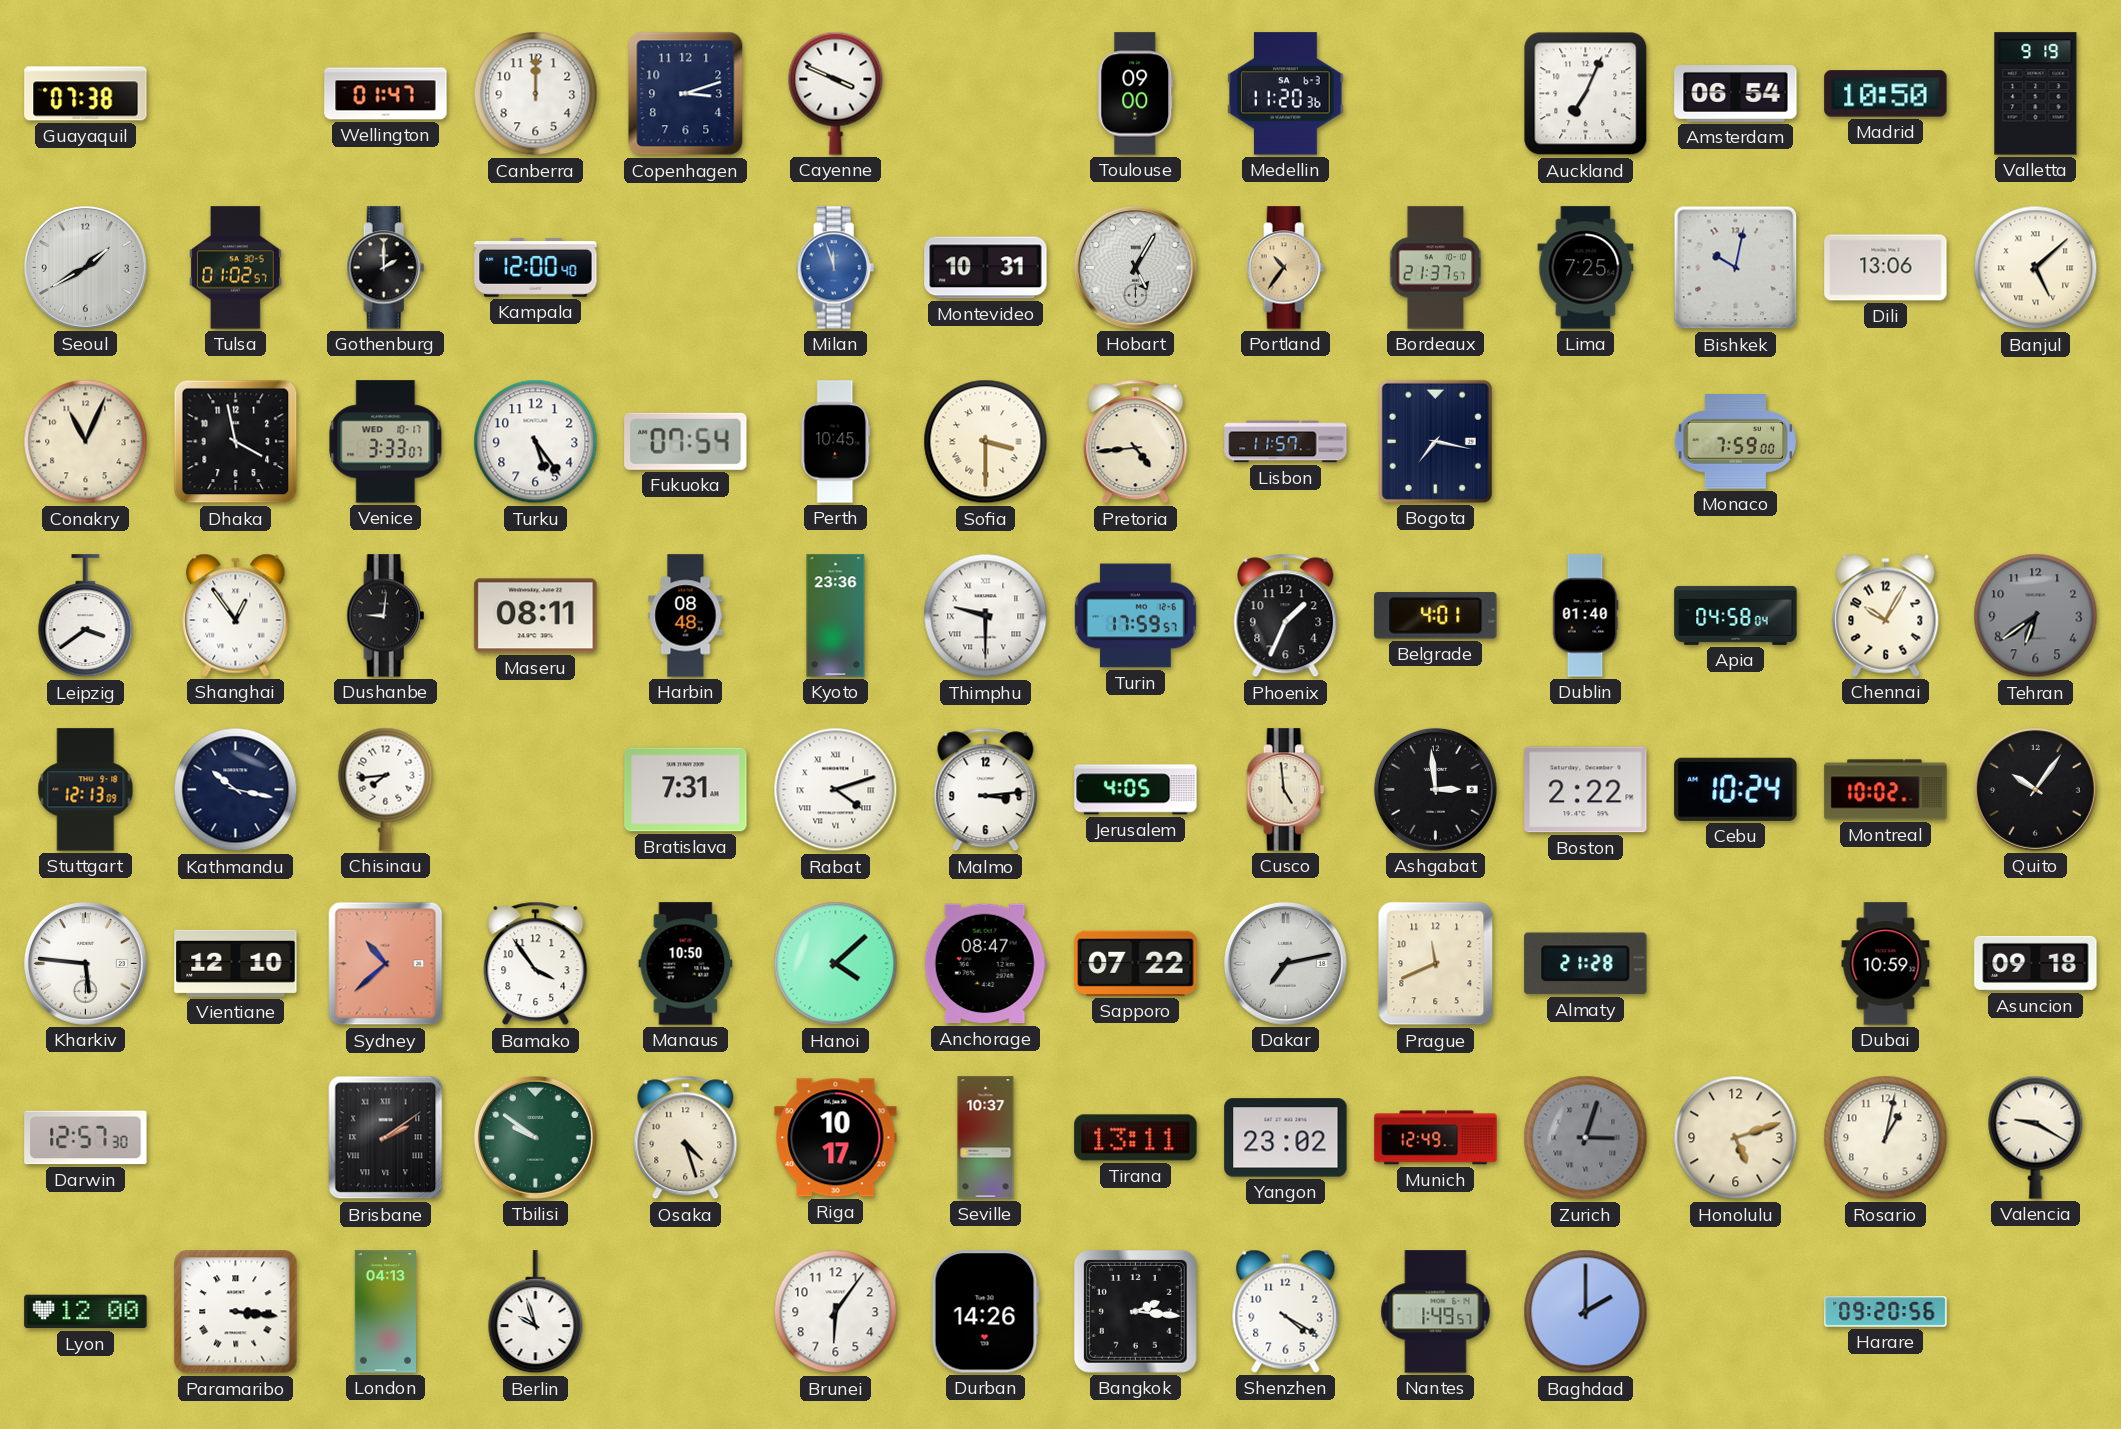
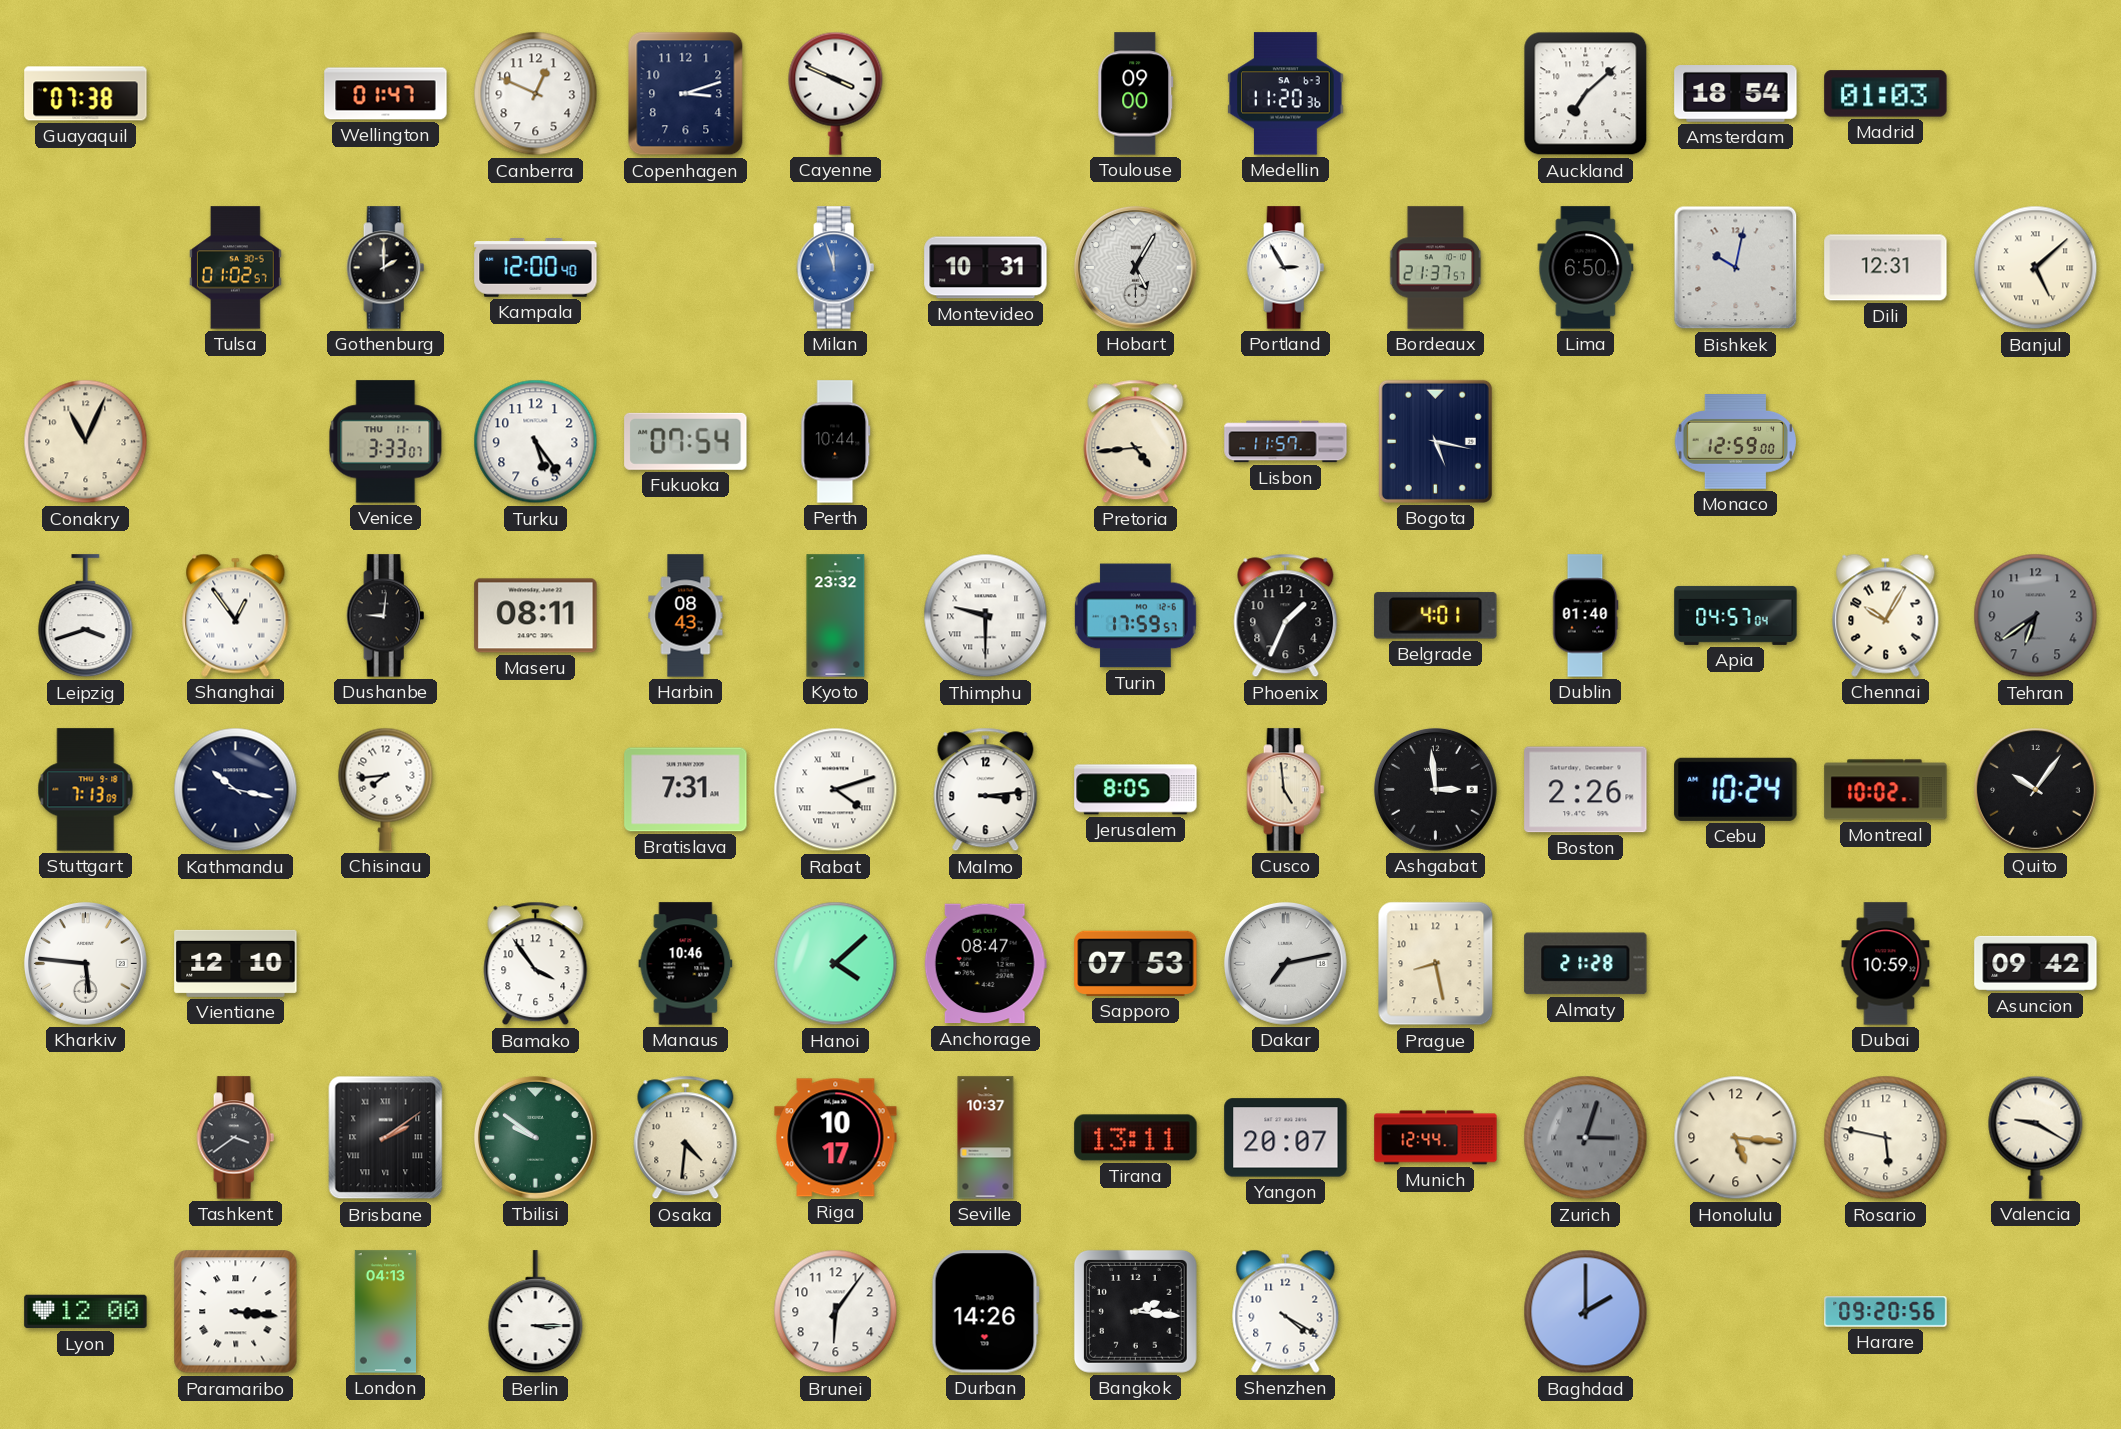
Canberra: 12:00 -> 12:49 (536, 94)
Auckland: 7:04 -> 7:08 (1586, 94)
Amsterdam: 06:54 -> 18:54 (1736, 94)
Madrid: 10:50 -> 01:03 (1886, 94)
Valletta: 9:19 -> none (2036, 94)
Seoul: 1:40 -> none (85, 267)
Portland: 10:36 -> 2:55 (1286, 268)
Portland dial: champagne -> white (1286, 268)
Lima: 7:25 -> 6:50 (1586, 268)
Dili: 13:06 -> 12:31 (1886, 268)
Dhaka: 3:58 -> none (236, 442)
Venice date: WED 10-17 -> THU 11-1 (386, 442)
Perth: 10:45 -> 10:44 (836, 442)
Sofia: 3:30 -> none (986, 442)
Bogota: 7:17 -> 5:17 (1435, 441)
Monaco: 7:59 -> 12:59 (1735, 442)
Leipzig: 3:39 -> 3:42 (86, 616)
Harbin: 08:48 -> 08:43 (686, 616)
Kyoto: 23:36 -> 23:32 (836, 616)
Apia: 04:58 -> 04:57 (1736, 615)
Stuttgart: 12:13 -> 7:13 (86, 790)
Jerusalem: 4:05 -> 8:05 (1136, 790)
Boston: 2:22 -> 2:26 (1586, 790)
Sydney: 10:38 -> none (386, 964)
Manaus: 10:50 -> 10:46 (686, 964)
Sapporo: 07:22 -> 07:53 (1136, 963)
Prague: 11:41 -> 8:28 (1436, 964)
Asuncion: 09:18 -> 09:42 (2036, 963)
Darwin: 12:57 -> none (86, 1138)
Tashkent: none -> 3:39 (236, 1138)
Osaka: 4:27 -> 4:31 (686, 1138)
Yangon: 23:02 -> 20:07 (1286, 1138)
Munich: 12:49 -> 12:44 (1436, 1138)
Honolulu: 5:12 -> 5:16 (1736, 1138)
Rosario: 1:02 -> 5:47 (1886, 1138)
Berlin: 9:57 -> 3:15 (536, 1312)
Nantes: 1:49 -> none (1436, 1312)
